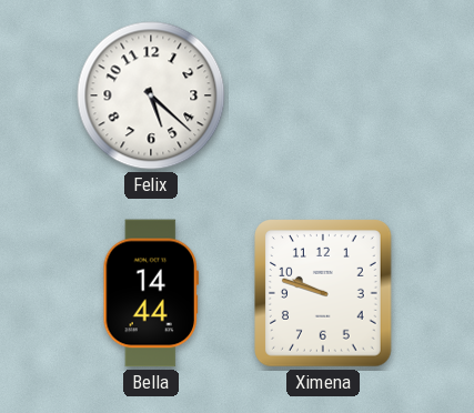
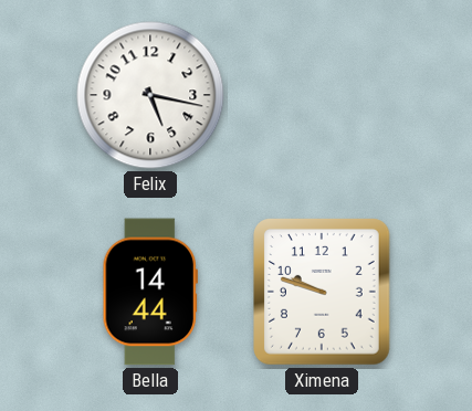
Felix: 5:22 -> 5:17 (150, 95)
